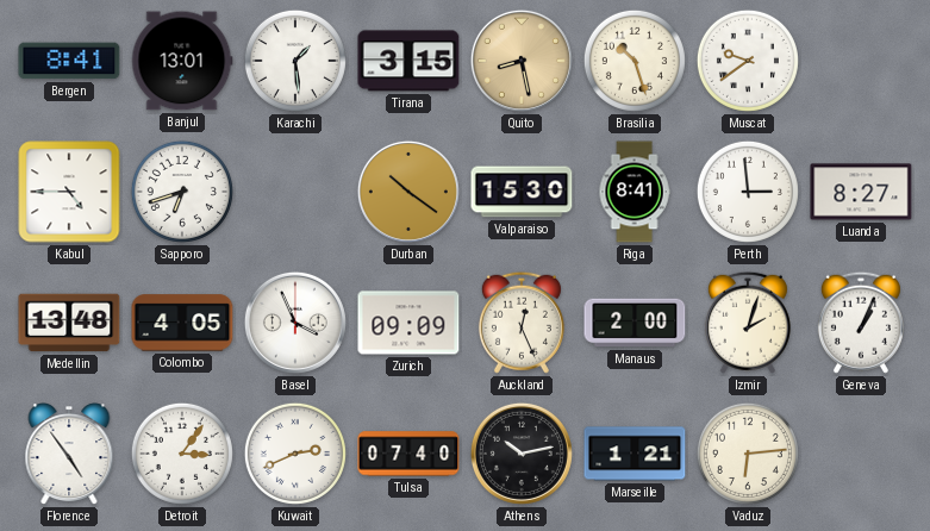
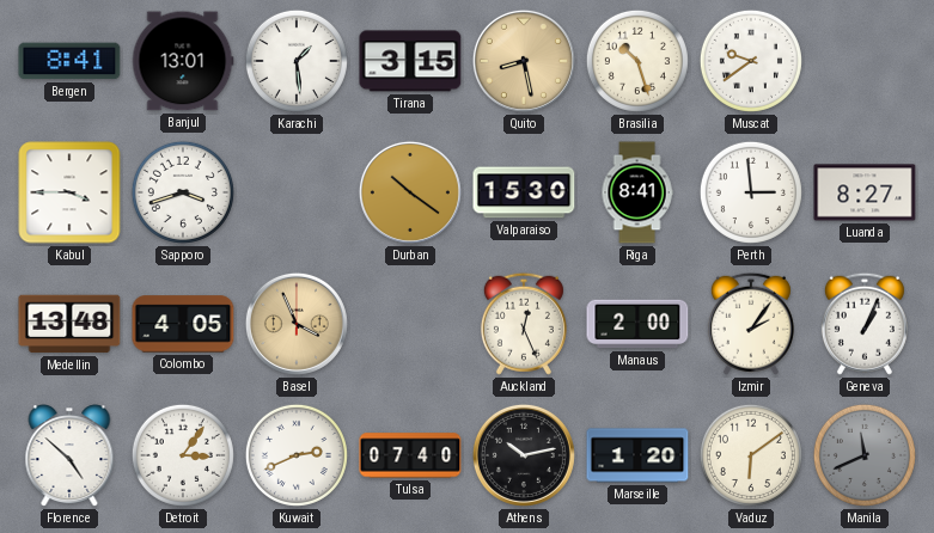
Kabul: 4:45 -> 3:45 (69, 192)
Sapporo: 6:42 -> 3:42 (183, 192)
Basel dial: white -> champagne (297, 324)
Zurich: 09:09 -> none (408, 323)
Izmir: 2:03 -> 2:06 (751, 324)
Florence: 4:54 -> 4:52 (69, 457)
Marseille: 1:21 -> 1:20 (637, 455)
Vaduz: 6:14 -> 6:09 (751, 455)
Manila: none -> 11:41 (865, 455)
